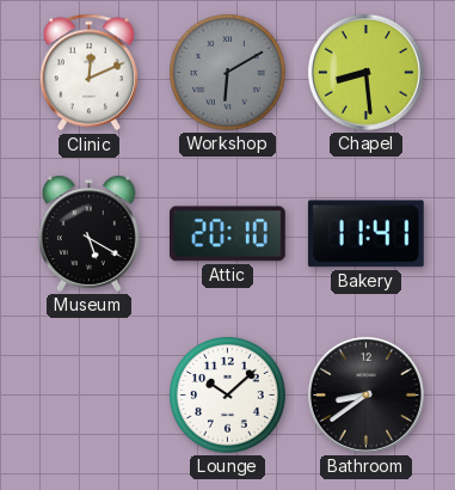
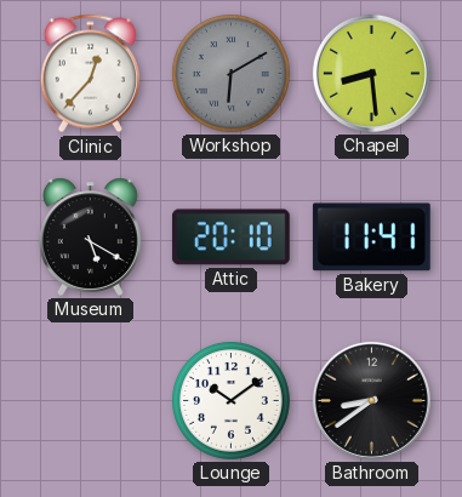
Clinic: 12:11 -> 12:37 (90, 74)
Lounge: 10:08 -> 10:09 (232, 401)
